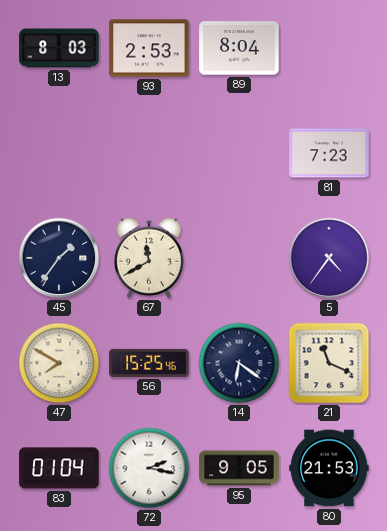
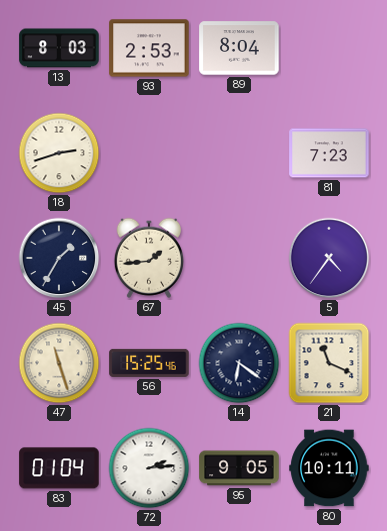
18: none -> 2:42 (59, 153)
45: 1:36 -> 1:35 (59, 258)
67: 11:40 -> 1:44 (148, 258)
47: 7:50 -> 11:27 (59, 363)
72: 2:17 -> 2:14 (149, 468)
80: 21:53 -> 10:11 (329, 468)
